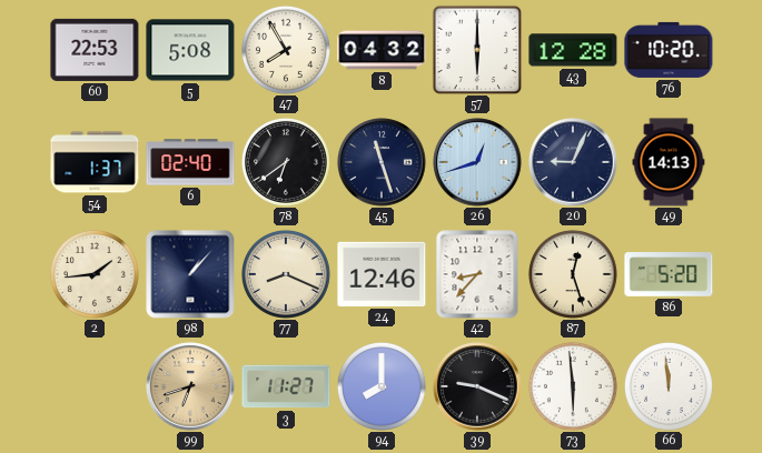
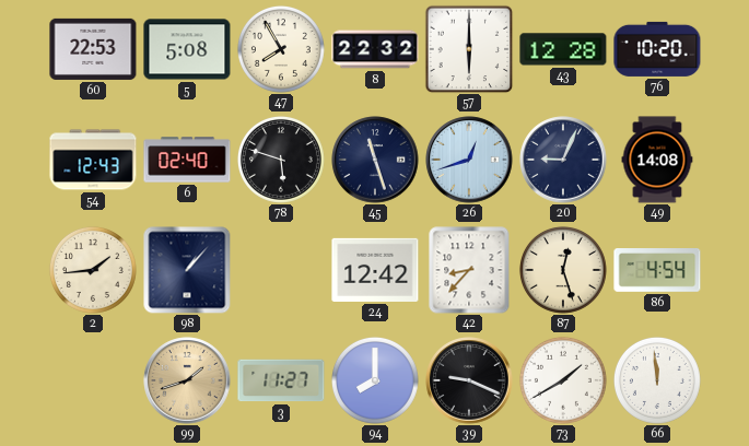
8: 04:32 -> 22:32 (375, 49)
54: 1:37 -> 12:43 (93, 160)
78: 6:39 -> 5:48 (281, 160)
49: 14:13 -> 14:08 (657, 160)
77: 8:19 -> none (286, 274)
24: 12:46 -> 12:42 (375, 270)
86: 5:20 -> 4:54 (657, 271)
99: 6:42 -> 1:42 (187, 380)
73: 5:59 -> 1:40 (563, 380)
